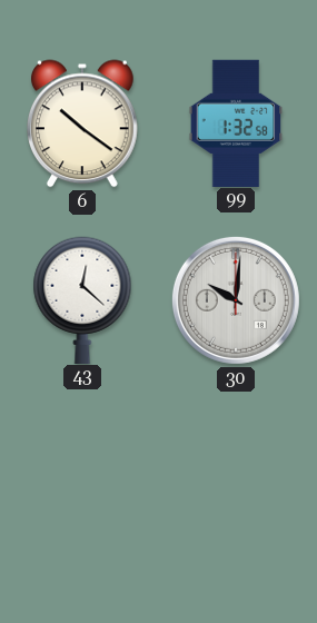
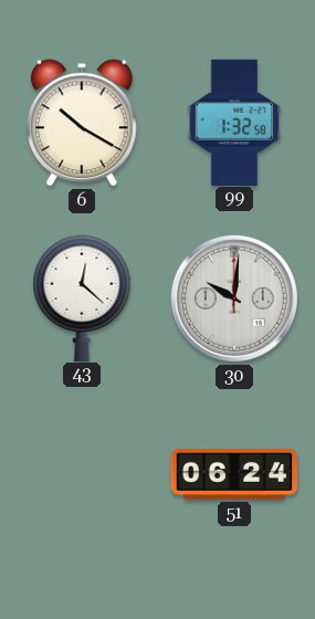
6: 10:21 -> 10:20 (83, 123)
51: none -> 06:24 (233, 474)
